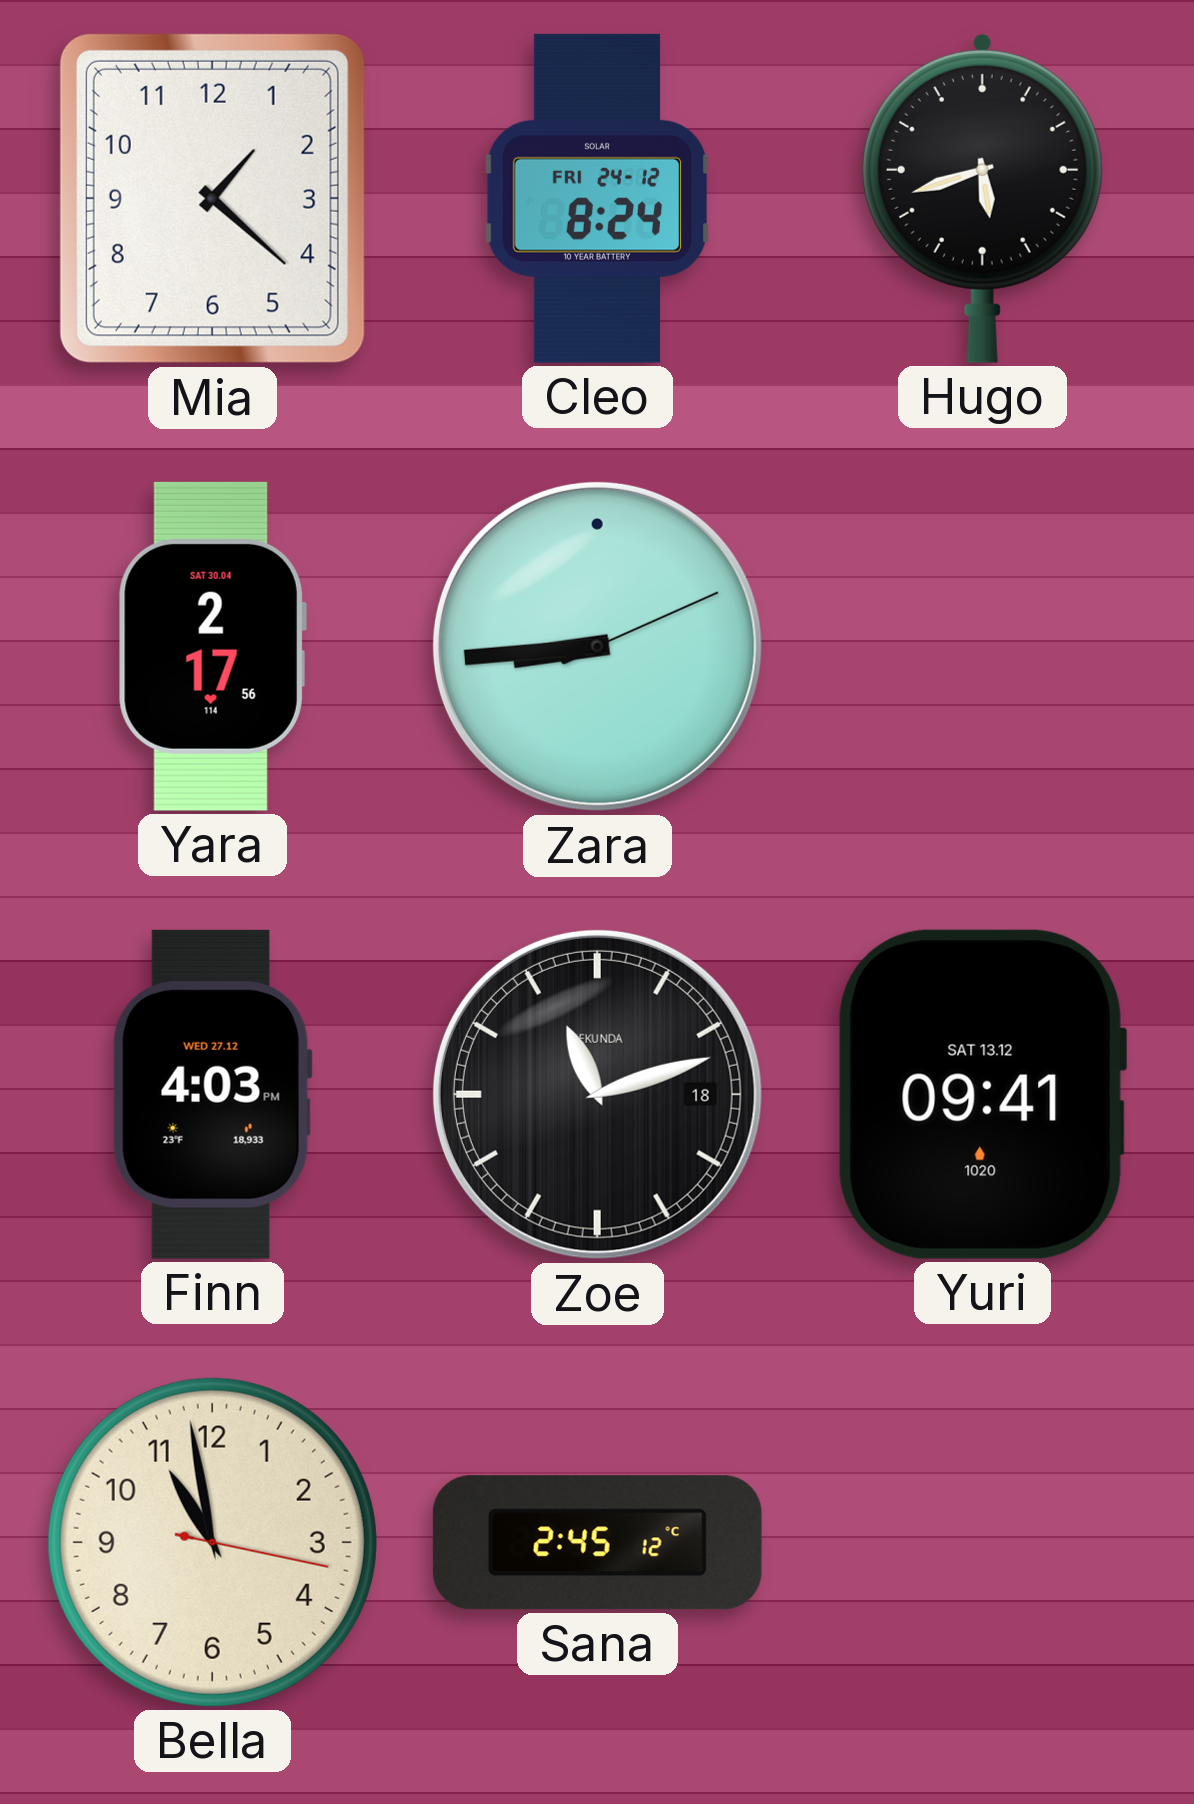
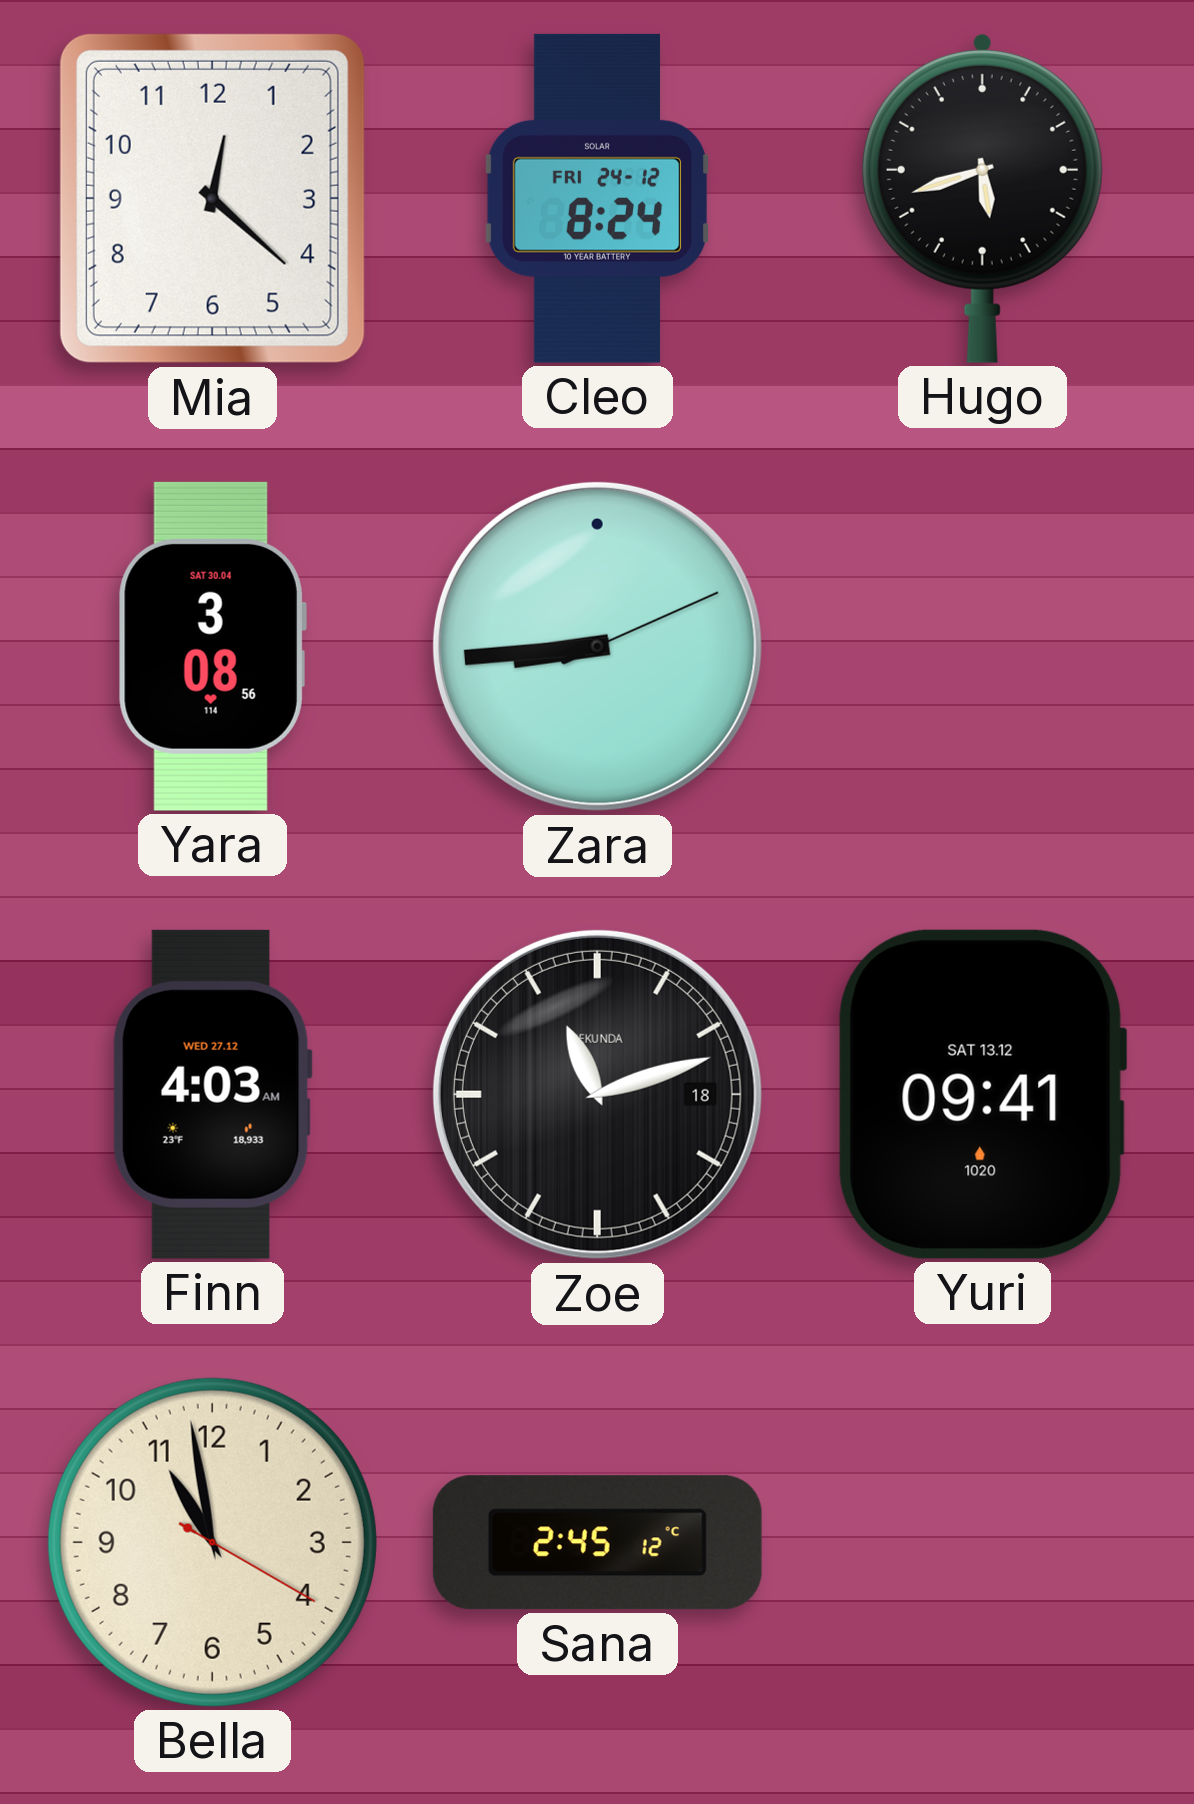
Mia: 1:22 -> 12:22 (212, 198)
Yara: 2:17 -> 3:08 (212, 646)
Finn: 4:03 PM -> 4:03 AM (212, 1094)
Bella: 10:58:17 -> 10:58:20 (212, 1542)
